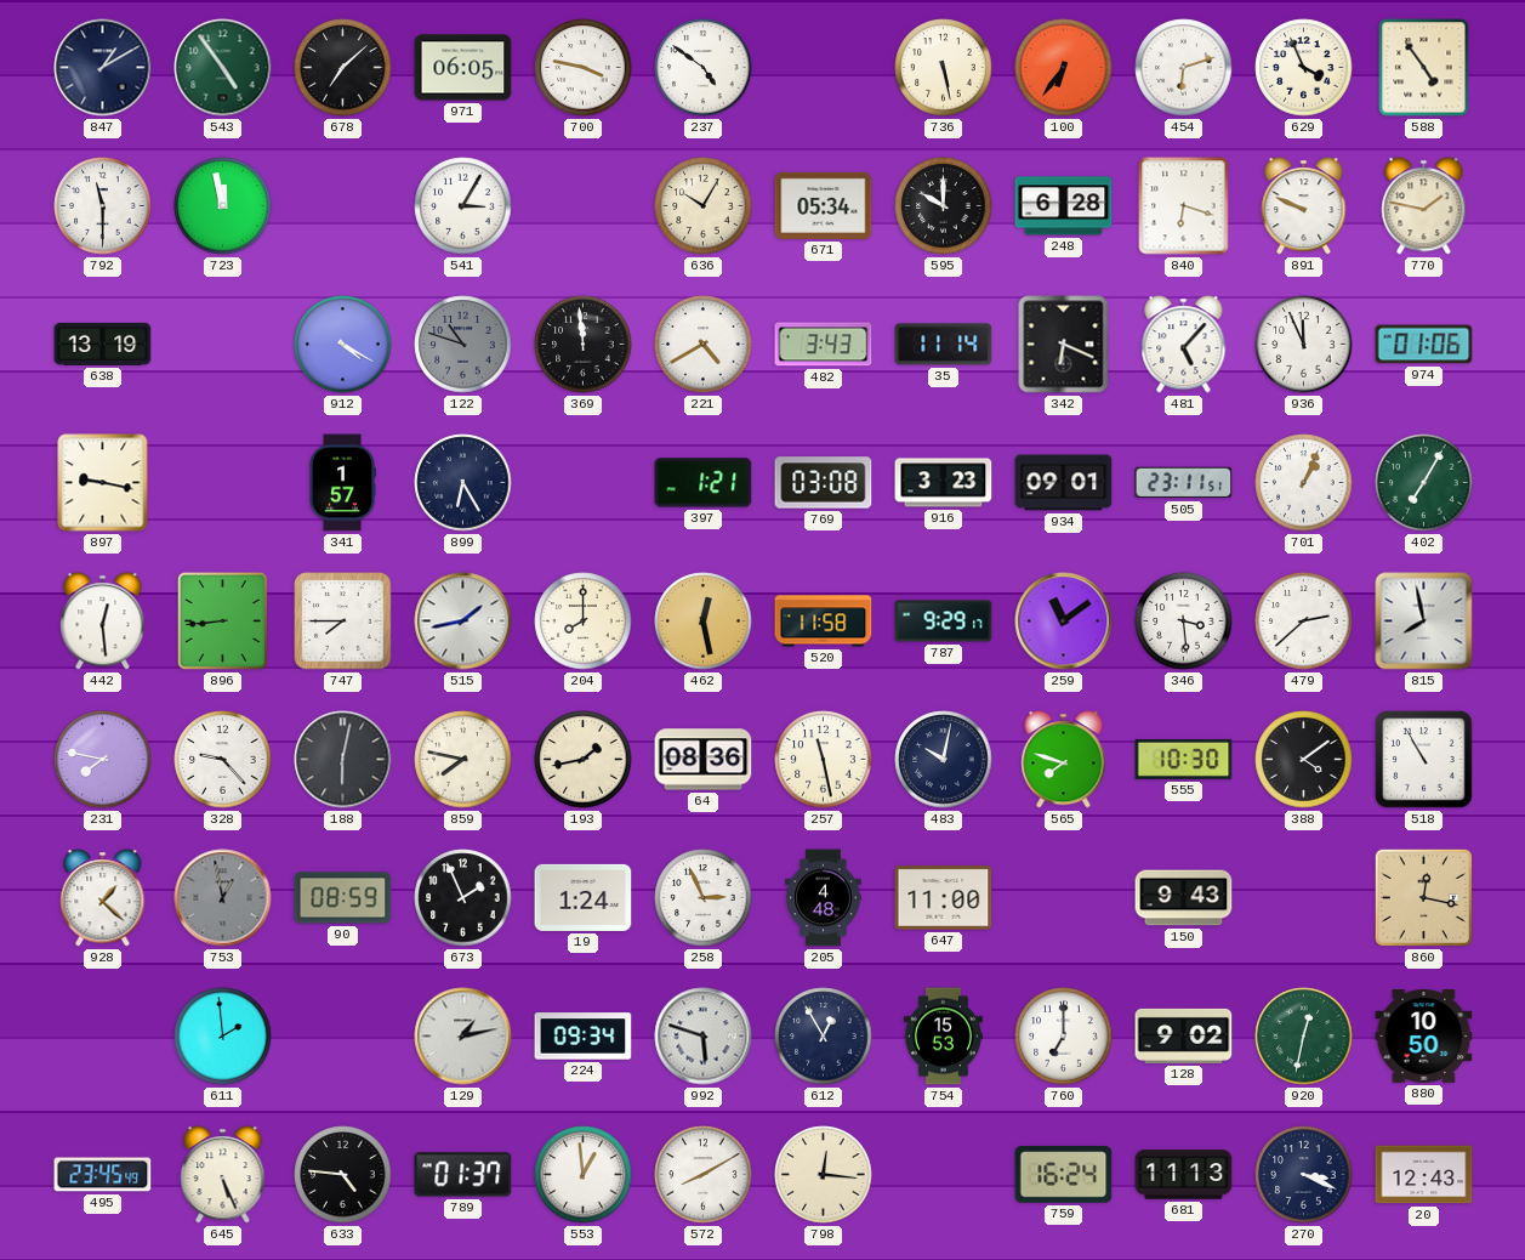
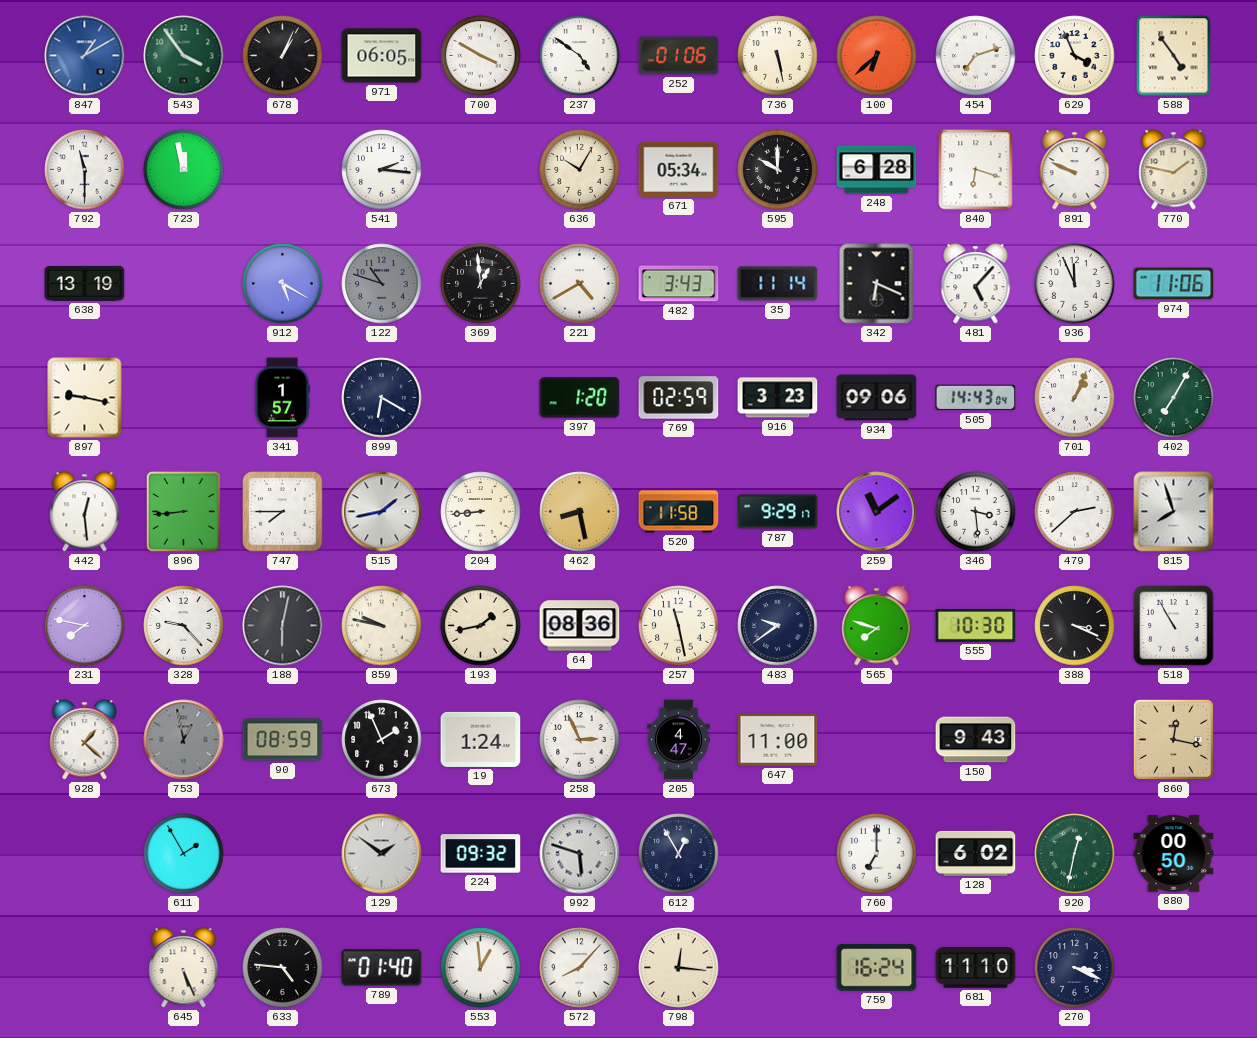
847 dial: navy -> blue (85, 56)
543: 4:54 -> 3:54 (184, 56)
678: 7:08 -> 1:04 (283, 56)
700: 3:47 -> 3:50 (481, 56)
252: none -> 01:06 (679, 56)
100: 6:36 -> 6:38 (877, 56)
454: 6:12 -> 7:12 (976, 56)
541: 3:05 -> 2:16 (382, 170)
912: 4:20 -> 5:20 (283, 284)
369: 11:59 -> 12:59 (481, 284)
974: 01:06 -> 11:06 (1174, 284)
899: 6:25 -> 6:20 (382, 398)
397: 1:21 -> 1:20 (580, 398)
769: 03:08 -> 02:59 (679, 398)
934: 09:01 -> 09:06 (877, 398)
505: 23:11 -> 14:43 (976, 398)
204: 8:00 -> 8:44 (481, 512)
462: 12:28 -> 8:28 (580, 512)
815: 7:58 -> 7:57 (1174, 512)
859: 7:47 -> 9:47 (382, 626)
483: 10:02 -> 9:39 (778, 626)
388: 4:09 -> 3:19 (1075, 626)
205: 4:48 -> 4:47 (679, 740)
611: 1:59 -> 1:55 (184, 854)
129: 1:13 -> 1:51 (382, 854)
224: 09:34 -> 09:32 (481, 854)
754: 15:53 -> none (943, 1037)
128: 9:02 -> 6:02 (976, 853)
880: 10:50 -> 00:50 (1174, 854)
495: 23:45 -> none (103, 1175)
789: 01:37 -> 01:40 (382, 968)
572: 8:10 -> 8:07 (580, 968)
681: 11:13 -> 11:10 (976, 968)
20: 12:43 -> none (1424, 1175)
